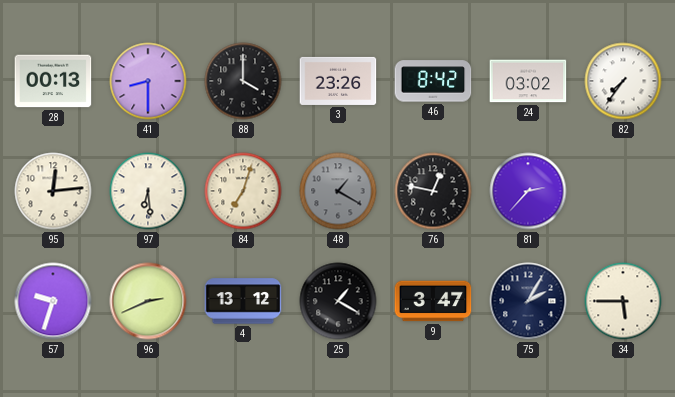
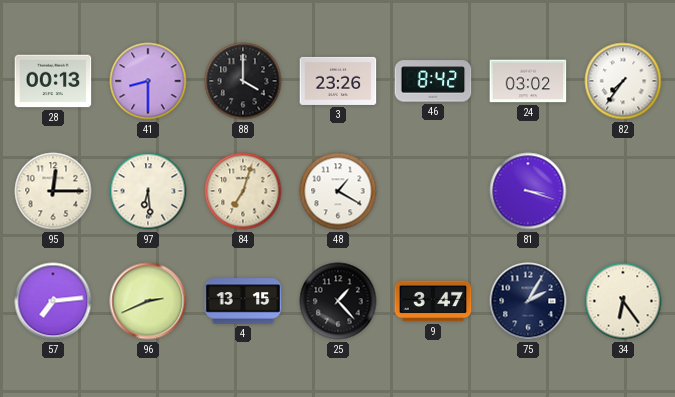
95: 12:14 -> 12:15 (53, 191)
48 dial: grey -> white (338, 191)
76: 12:47 -> none (433, 191)
81: 2:37 -> 3:18 (528, 191)
57: 9:33 -> 7:14 (53, 301)
4: 13:12 -> 13:15 (243, 301)
25: 1:20 -> 1:23 (338, 301)
34: 5:45 -> 6:24 (623, 301)
